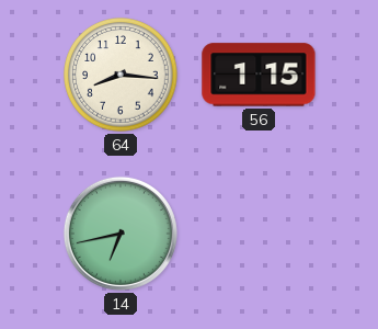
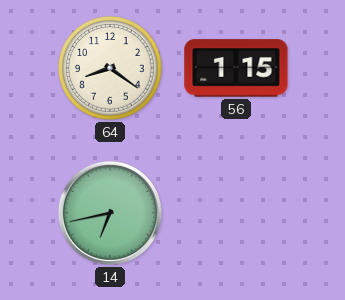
64: 8:16 -> 8:21 (110, 68)
